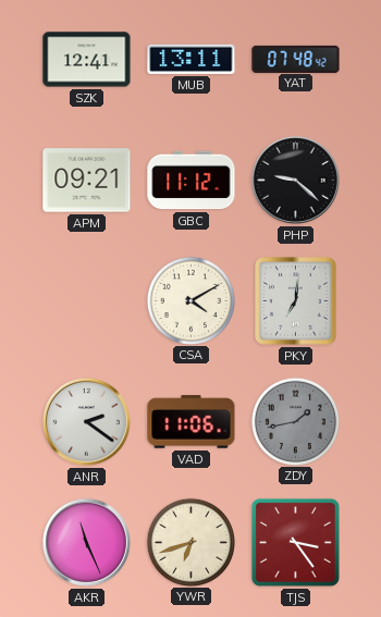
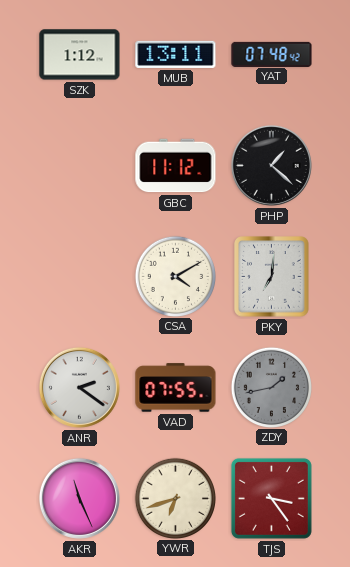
SZK: 12:41 -> 1:12 (80, 55)
APM: 09:21 -> none (87, 181)
PHP: 9:22 -> 1:22 (271, 165)
VAD: 11:06 -> 07:55 (176, 388)
